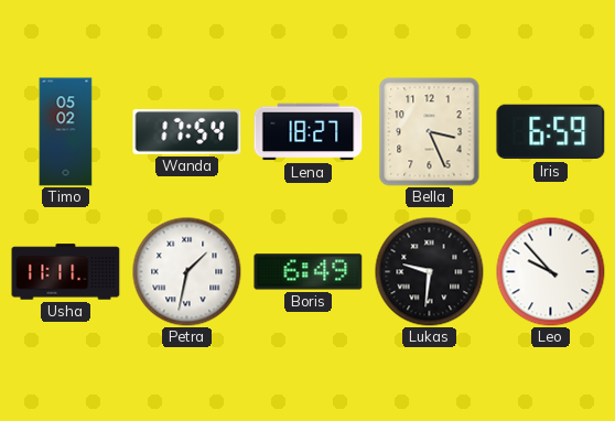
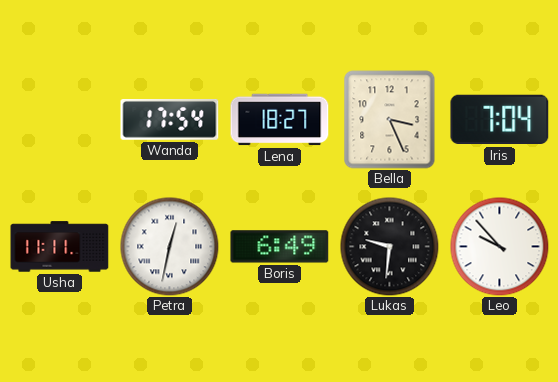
Timo: 05:02 -> none (66, 132)
Iris: 6:59 -> 7:04 (500, 120)
Petra: 1:32 -> 12:32 (170, 247)
